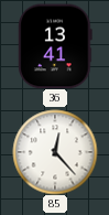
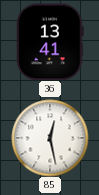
85: 12:23 -> 12:28 (50, 138)
